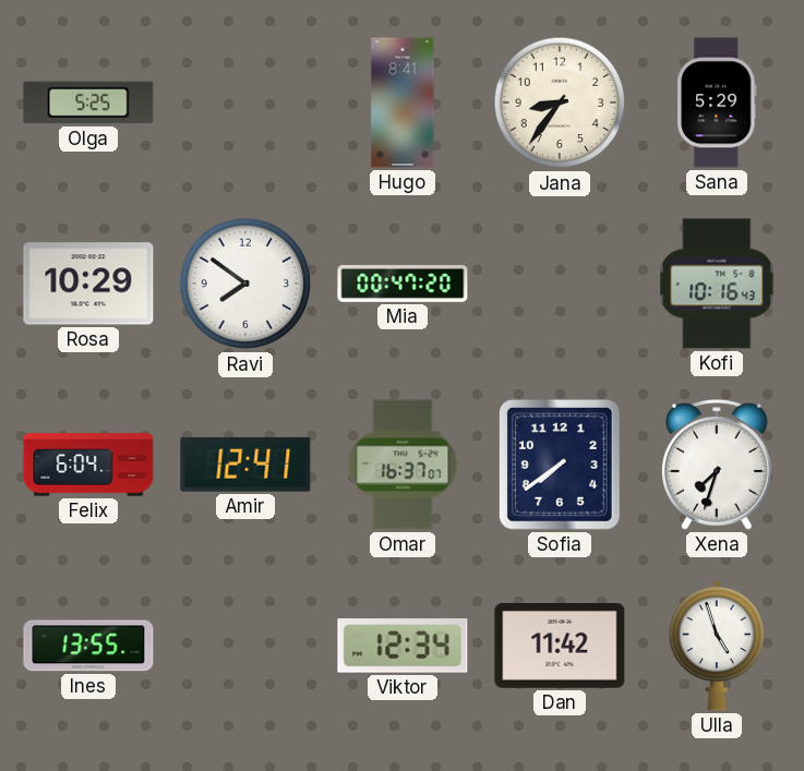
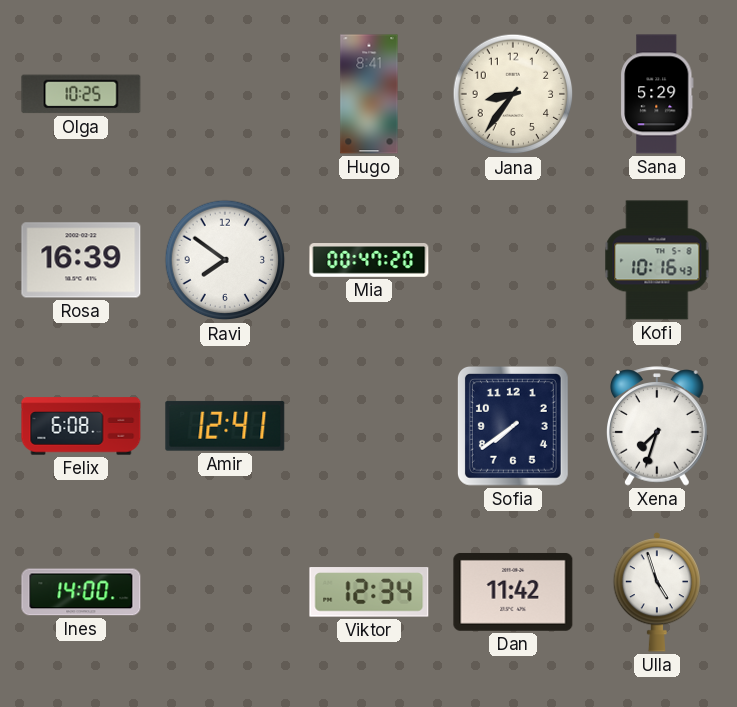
Olga: 5:25 -> 10:25 (81, 94)
Rosa: 10:29 -> 16:39 (81, 260)
Felix: 6:04 -> 6:08 (81, 426)
Omar: 16:37 -> none (403, 465)
Ines: 13:55 -> 14:00 (81, 592)
